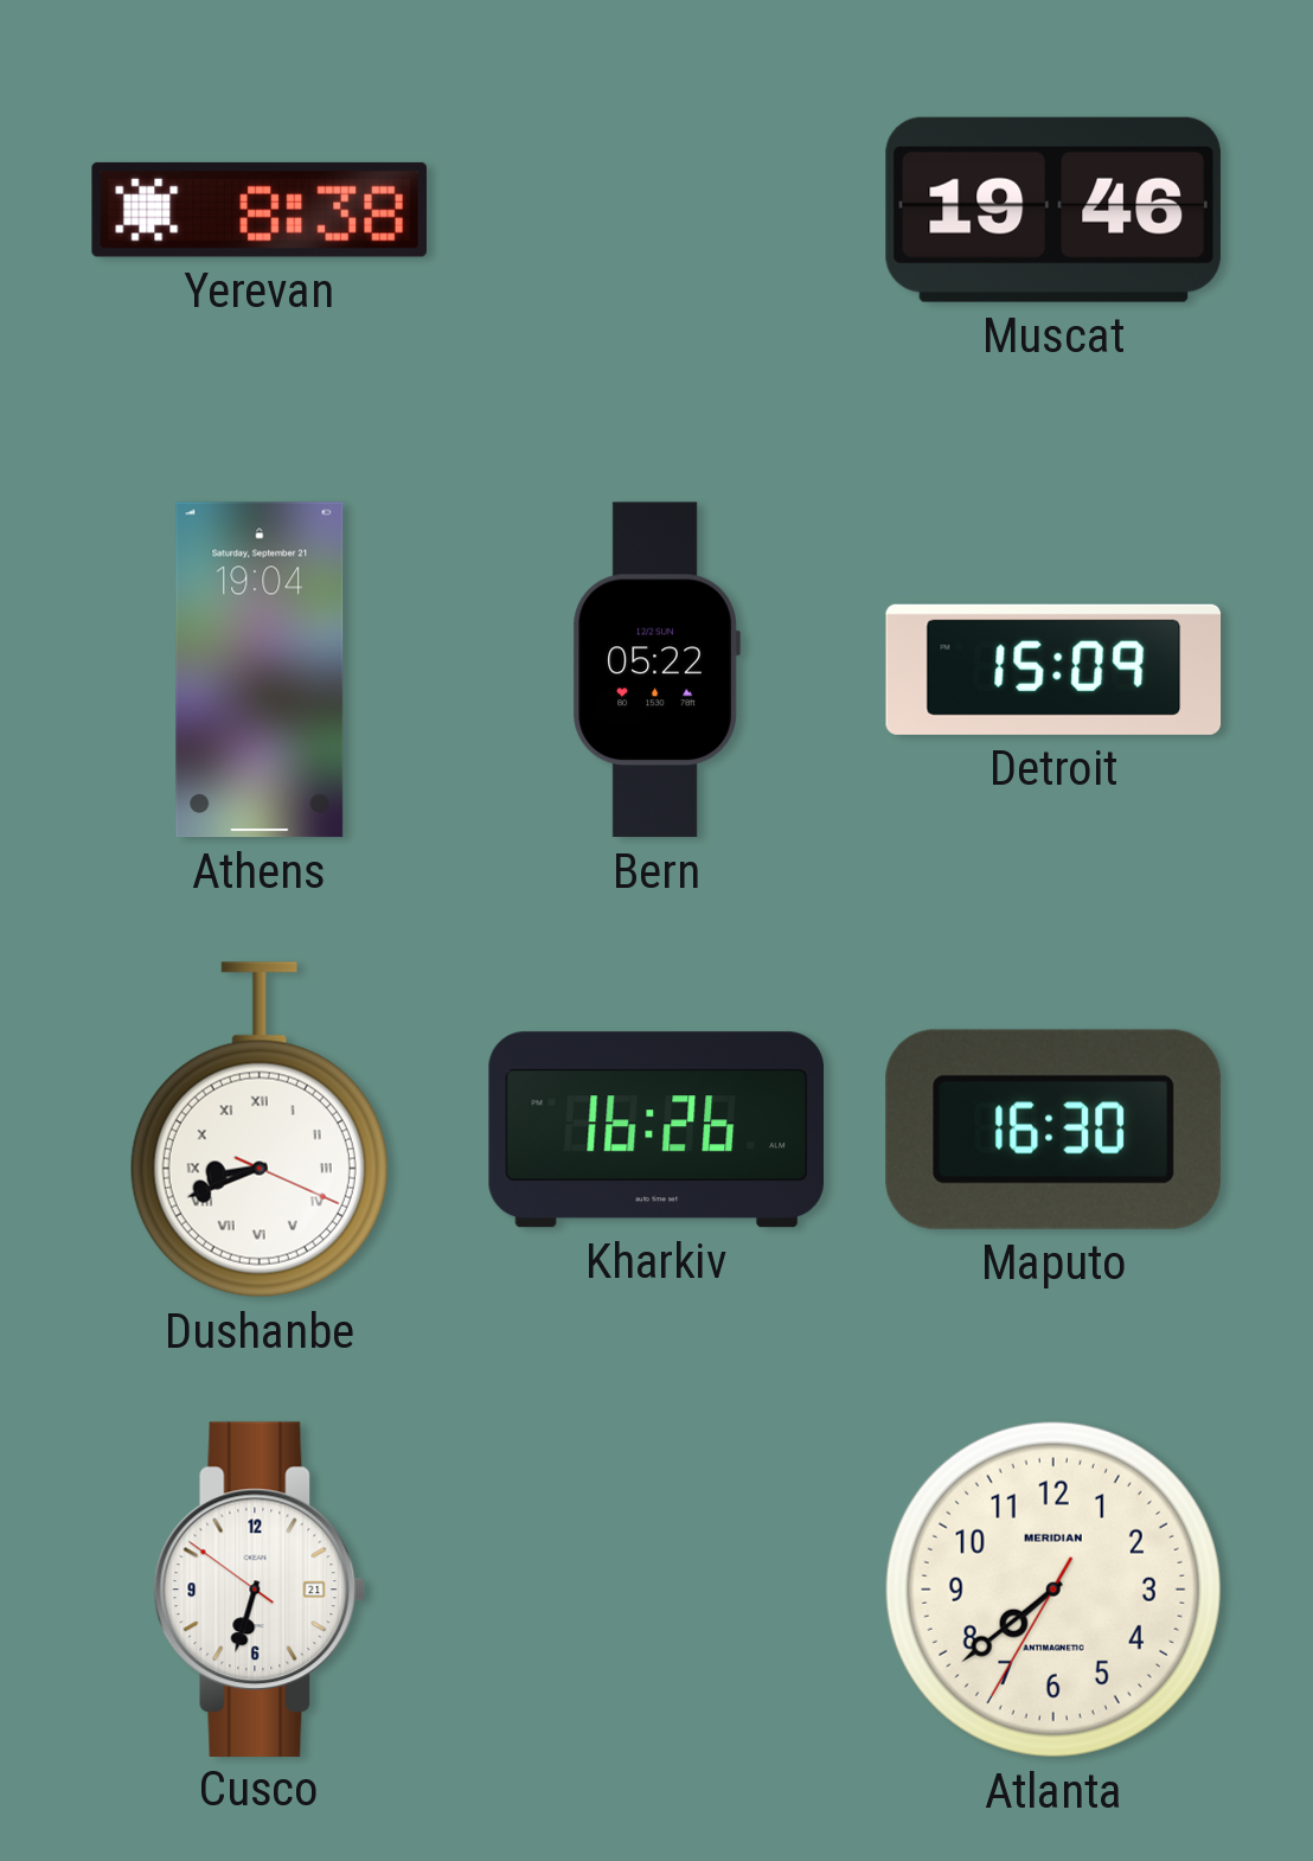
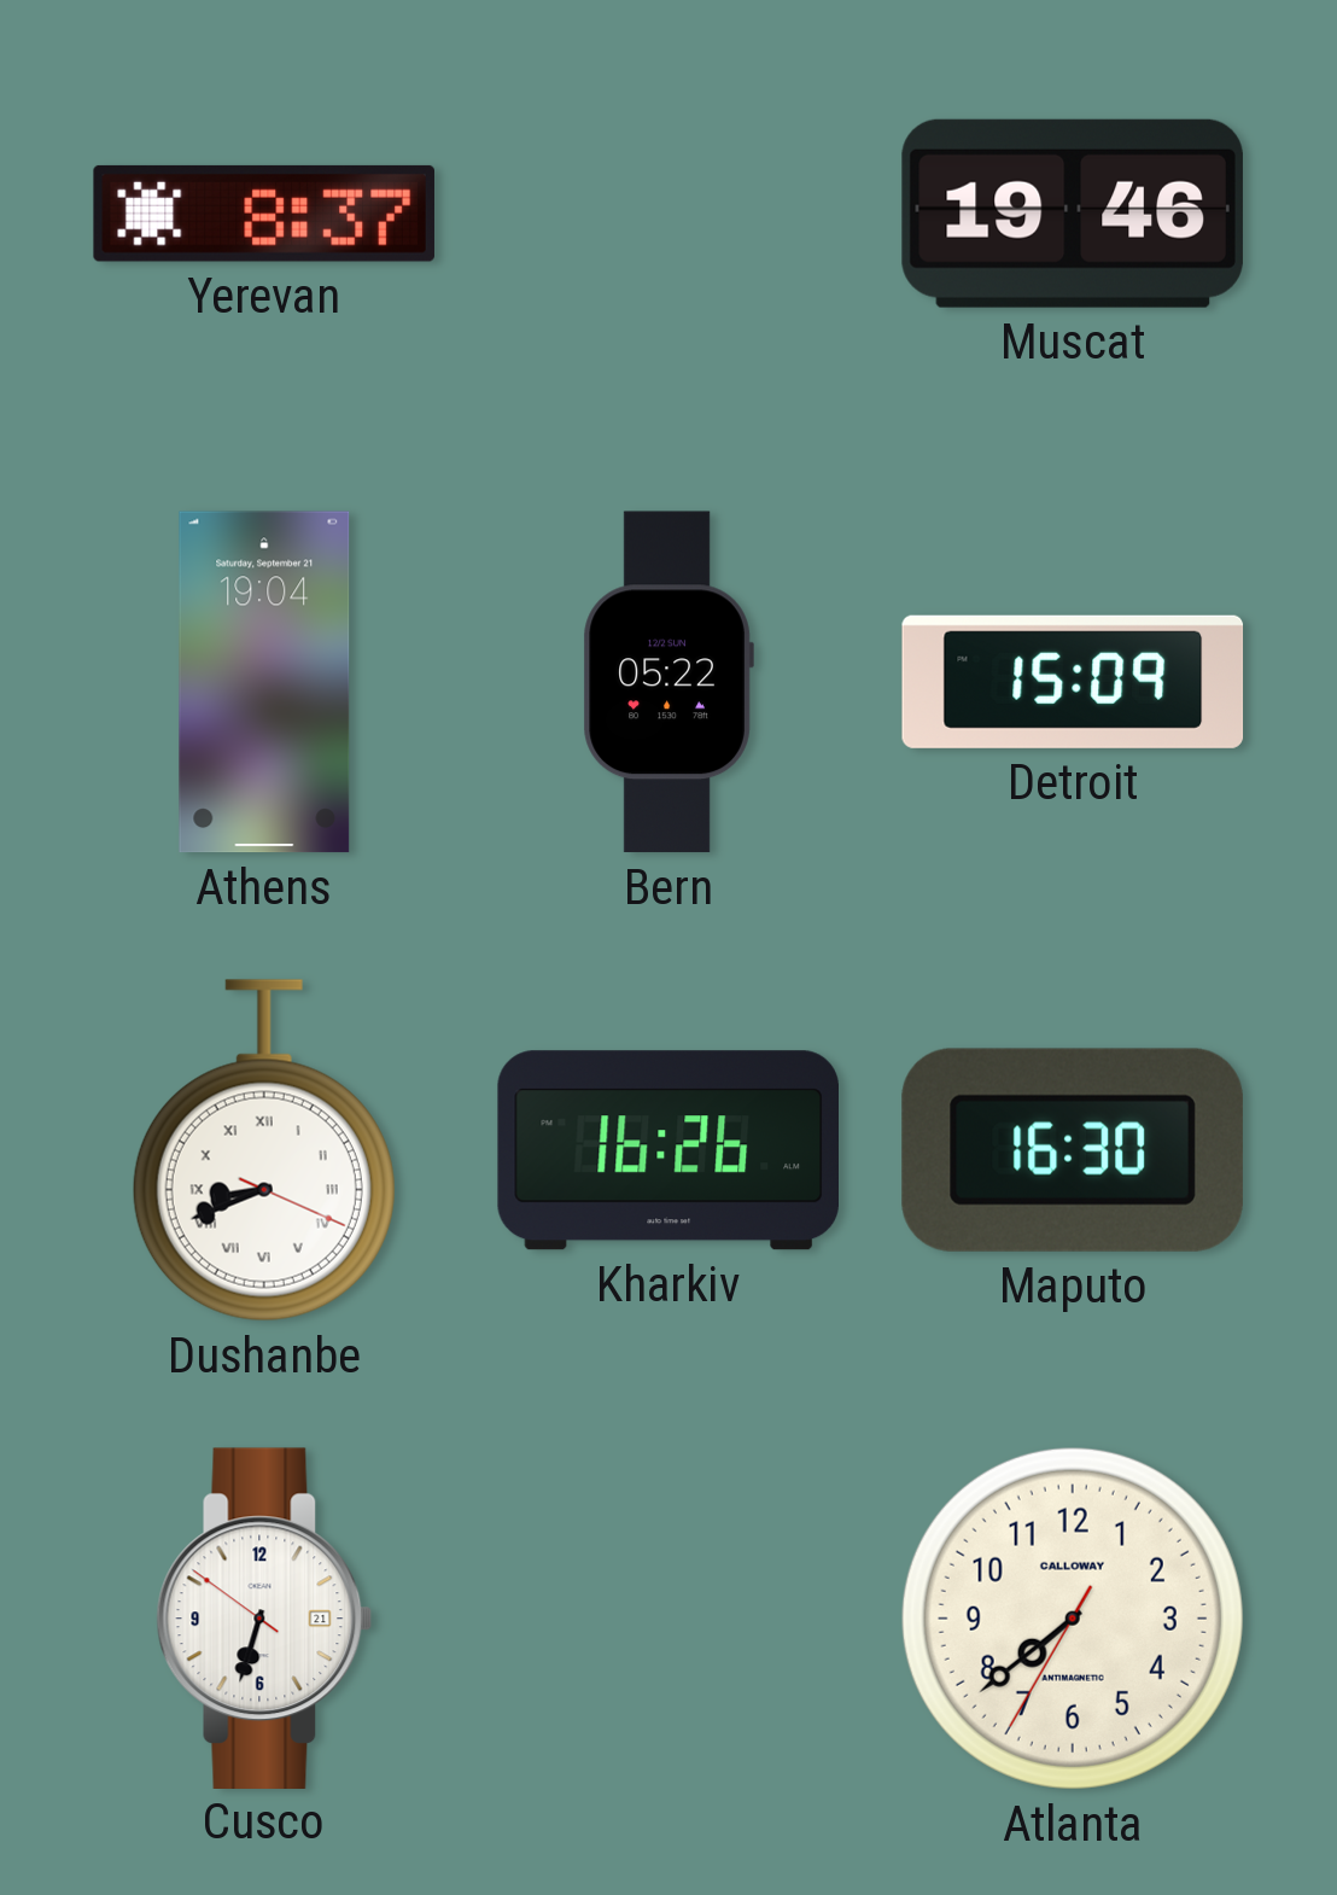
Yerevan: 8:38 -> 8:37 (264, 214)
Atlanta brand: MERIDIAN -> CALLOWAY (1073, 1619)
